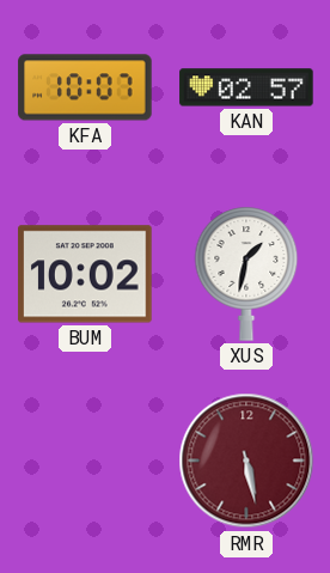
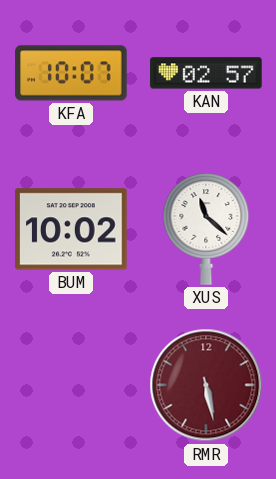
XUS: 1:32 -> 11:22 (206, 229)
